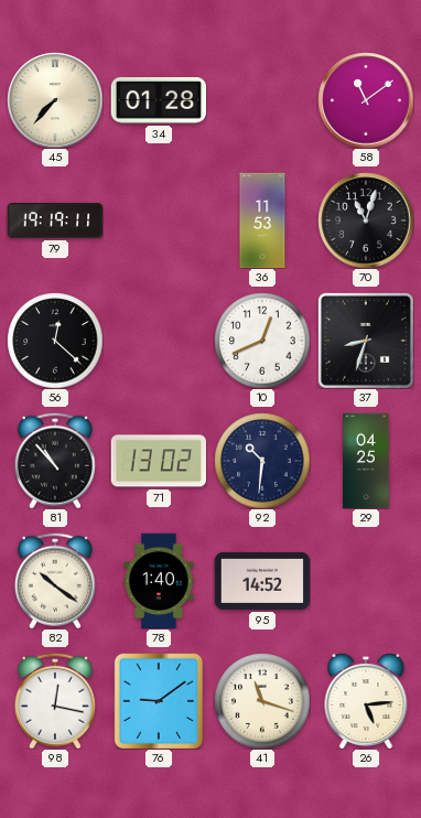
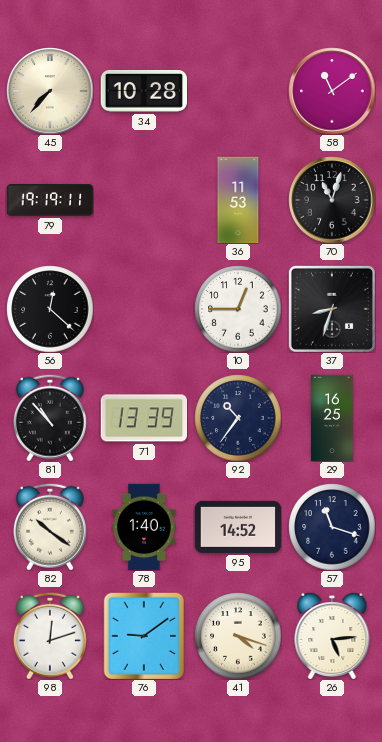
34: 01:28 -> 10:28 (144, 92)
10: 12:41 -> 12:45 (238, 309)
71: 13:02 -> 13:39 (144, 418)
92: 10:31 -> 10:36 (238, 418)
29: 04:25 -> 16:25 (332, 418)
57: none -> 11:18 (332, 527)
98: 12:17 -> 12:12 (50, 636)
41: 11:18 -> 4:18 (238, 636)
